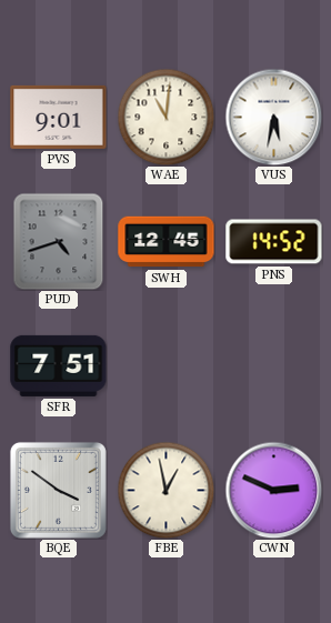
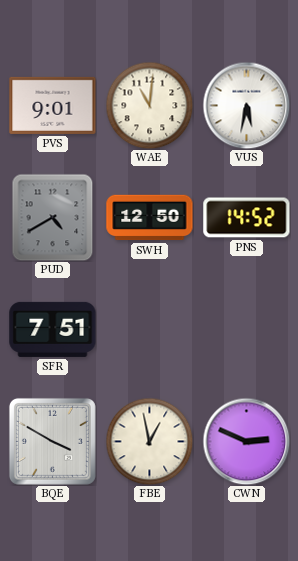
PUD: 4:42 -> 4:40 (53, 217)
SWH: 12:45 -> 12:50 (150, 218)
BQE: 3:51 -> 3:50 (52, 441)
